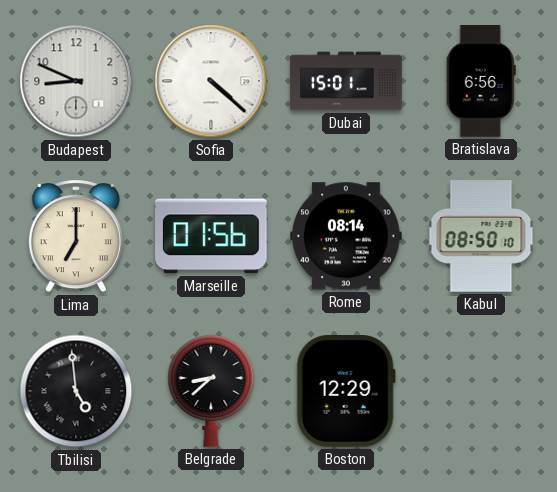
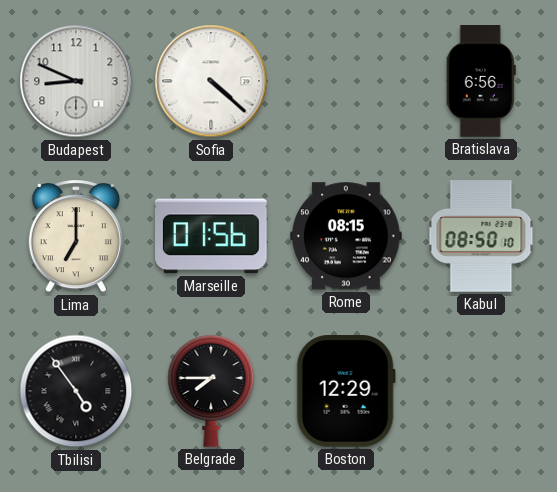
Dubai: 15:01 -> none (346, 81)
Rome: 08:14 -> 08:15 (346, 236)
Tbilisi: 4:59 -> 4:54 (76, 391)
Belgrade: 8:38 -> 7:45 (211, 391)
